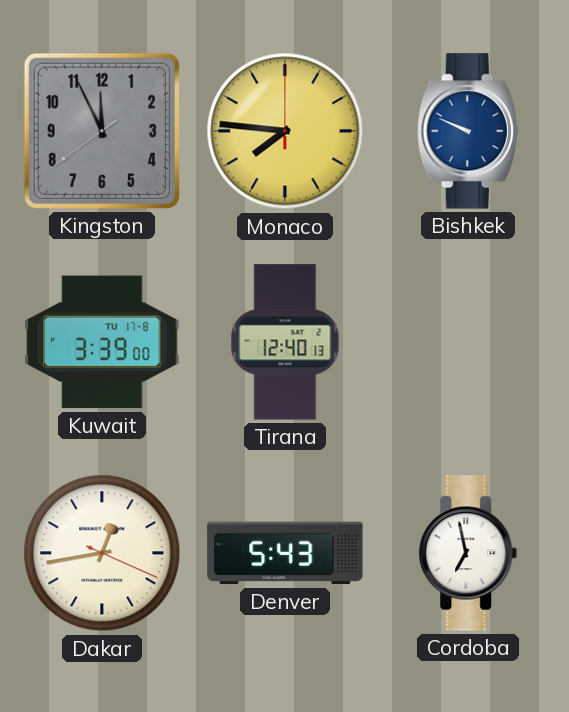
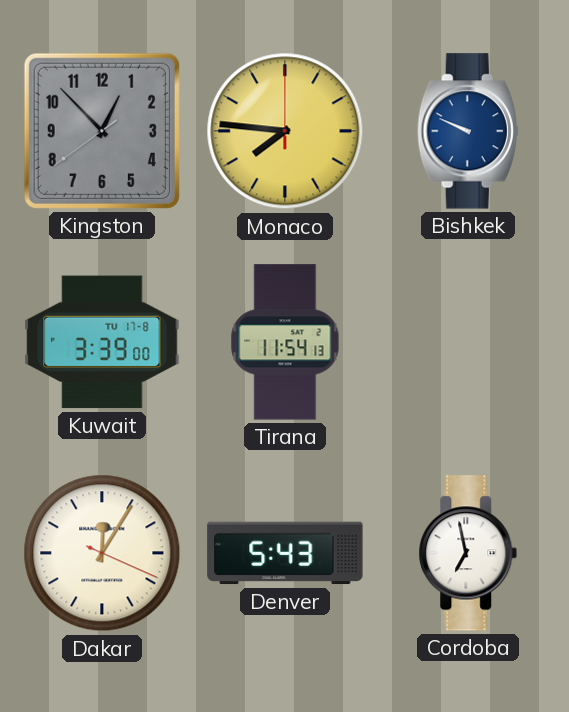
Kingston: 11:55 -> 12:52 (102, 131)
Tirana: 12:40 -> 11:54 (285, 342)
Dakar: 12:43 -> 12:05 (102, 553)
